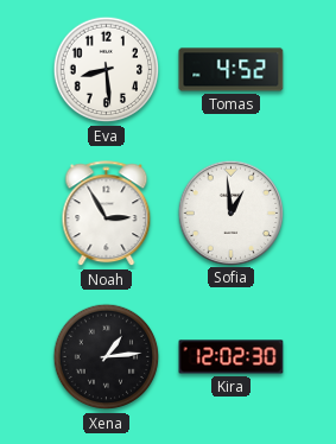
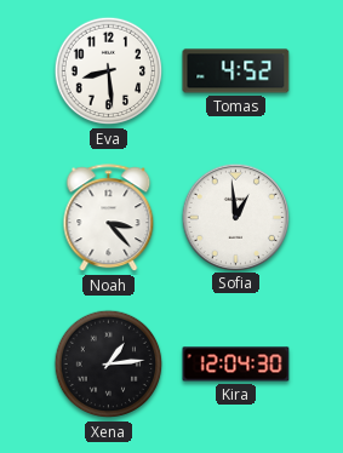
Noah: 2:55 -> 3:23 (109, 218)
Kira: 12:02 -> 12:04 (236, 365)
